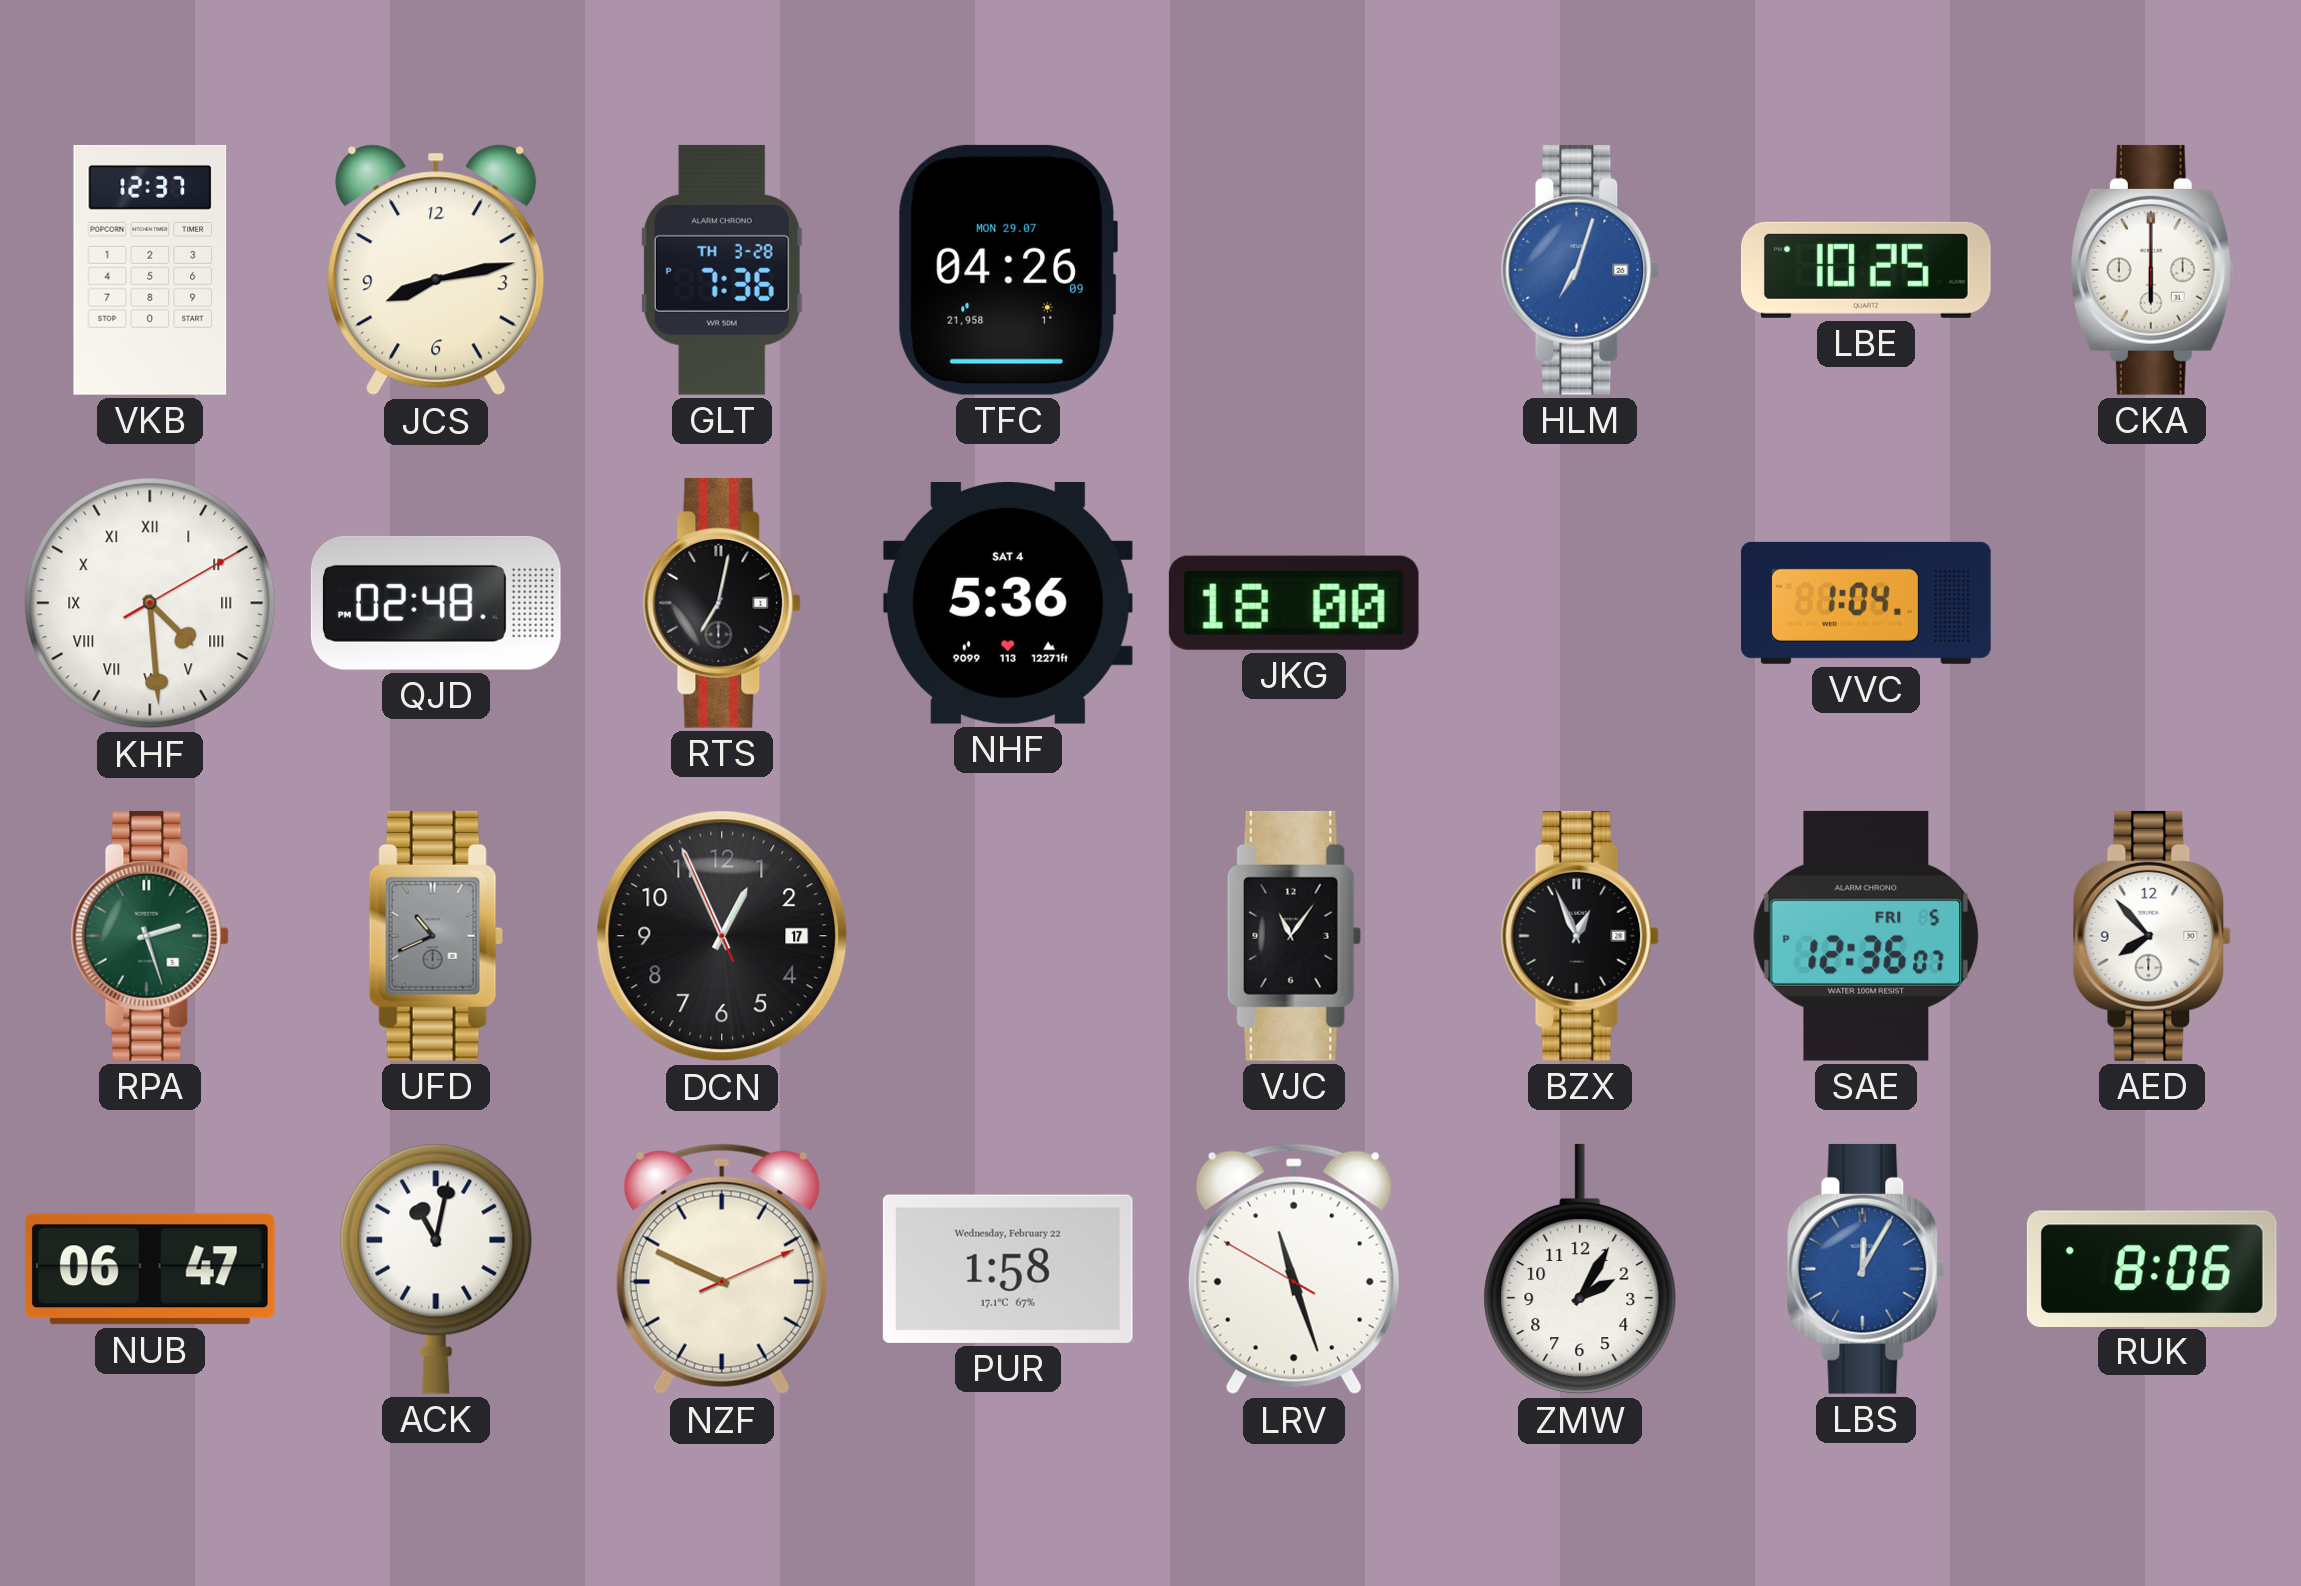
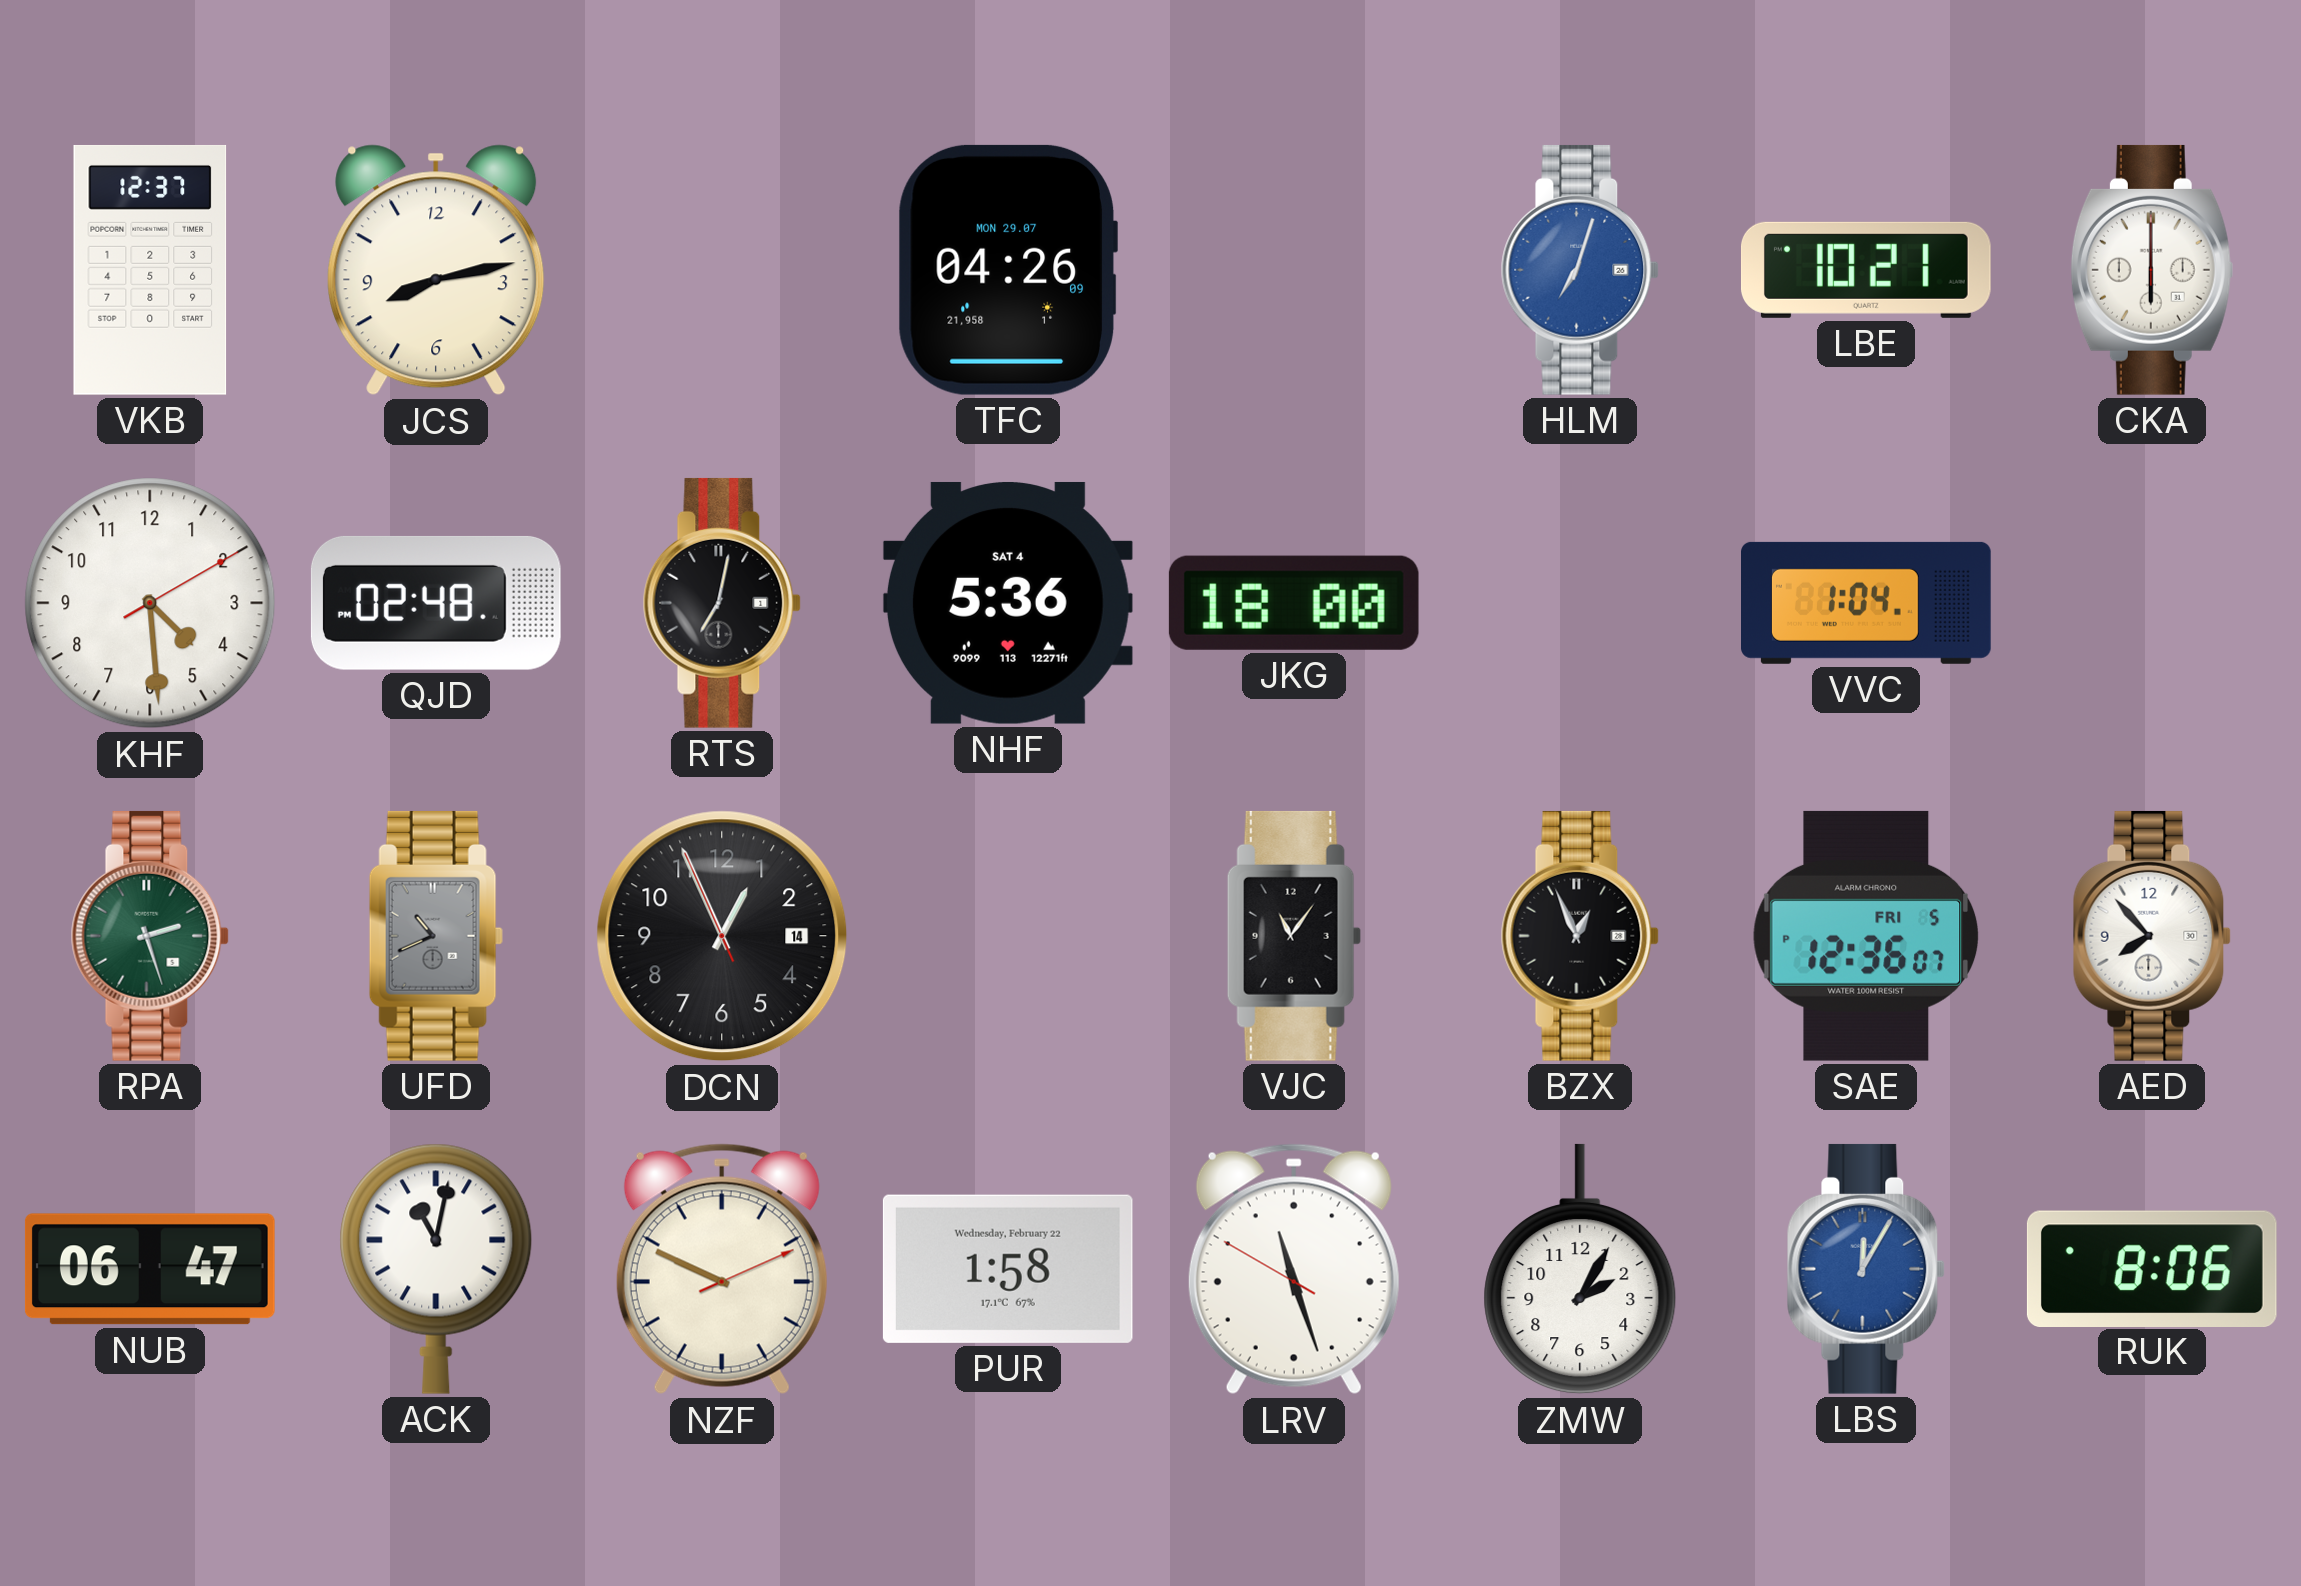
GLT: 7:36 -> none (722, 270)
LBE: 10:25 -> 10:21 (1866, 270)
KHF numerals: Roman -> Arabic (150, 603)
DCN date: 17 -> 14 (722, 936)
